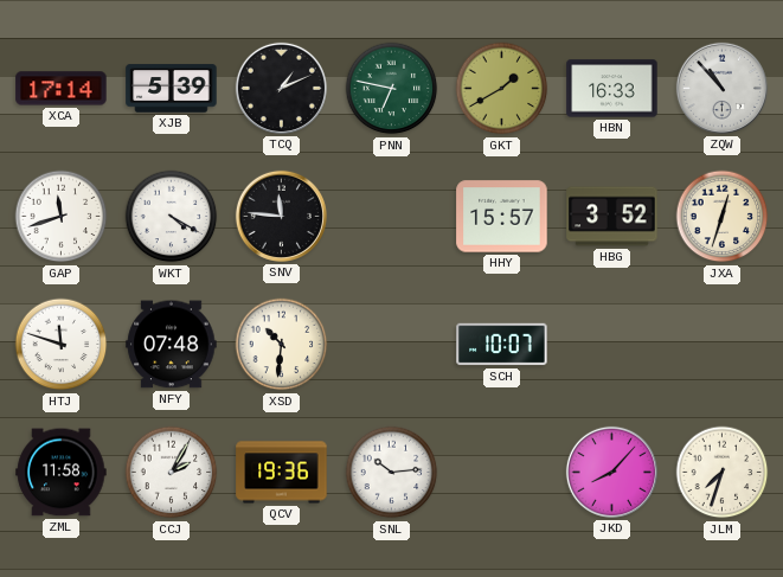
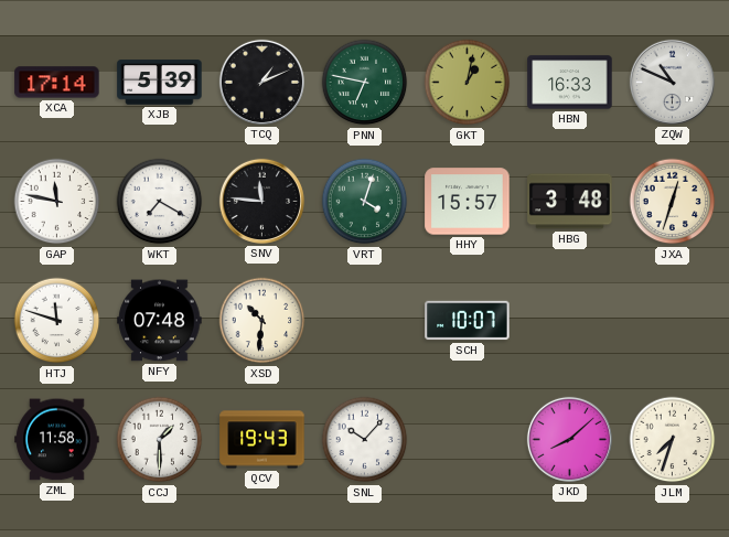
GKT: 1:40 -> 1:02 (468, 83)
ZQW: 10:53 -> 10:49 (672, 82)
GAP: 11:42 -> 11:47 (57, 202)
WKT: 4:20 -> 7:20 (160, 202)
VRT: none -> 4:03 (365, 202)
HBG: 3:52 -> 3:48 (570, 202)
CCJ: 2:05 -> 1:30 (160, 440)
QCV: 19:36 -> 19:43 (262, 440)
SNL: 10:14 -> 10:07 (365, 440)
JKD: 8:07 -> 8:08 (569, 439)
